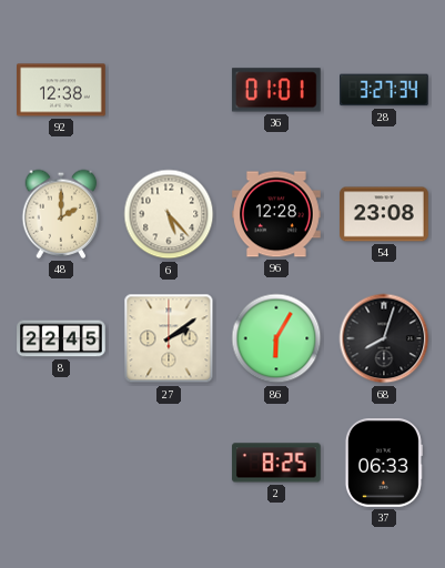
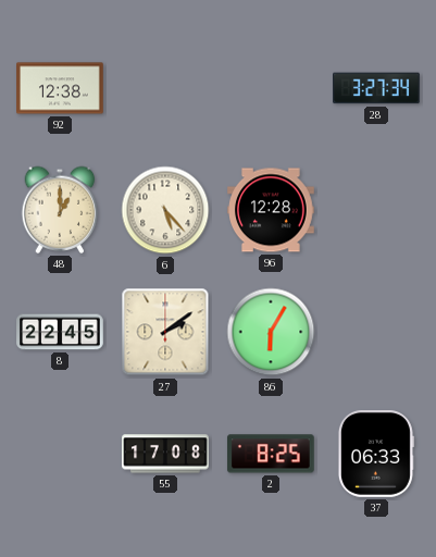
36: 01:01 -> none (276, 90)
48: 2:00 -> 1:00 (60, 210)
54: 23:08 -> none (385, 214)
68: 8:03 -> none (384, 338)
55: none -> 17:08 (165, 454)
